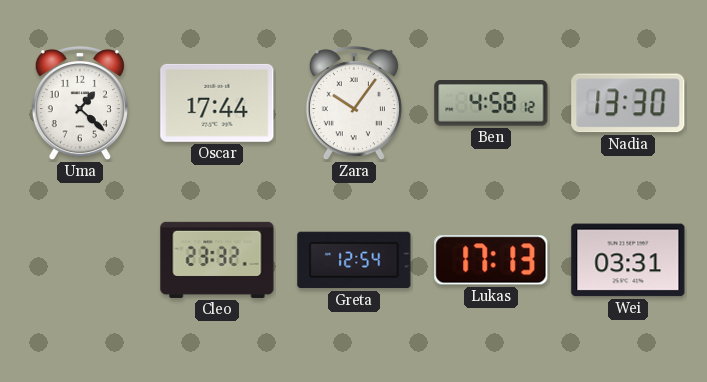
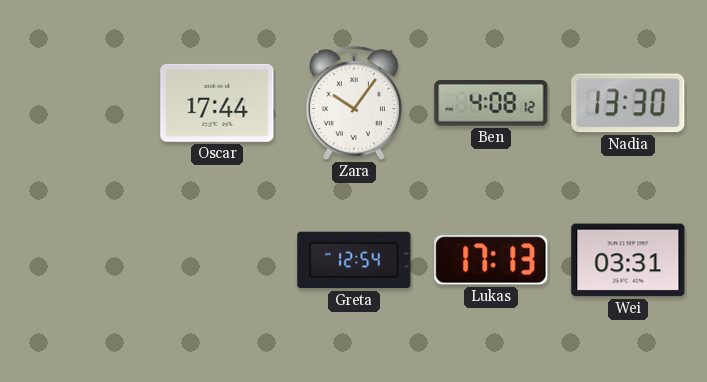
Uma: 1:22 -> none (80, 103)
Ben: 4:58 -> 4:08 (491, 103)
Cleo: 23:32 -> none (217, 260)
